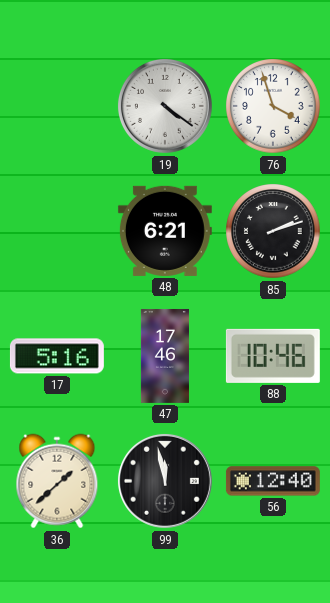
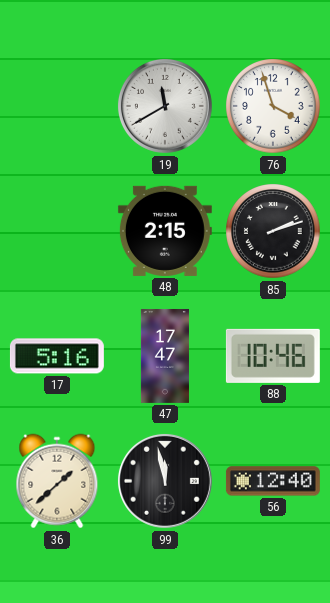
19: 4:21 -> 11:40 (165, 106)
48: 6:21 -> 2:15 (165, 231)
47: 17:46 -> 17:47 (165, 356)
